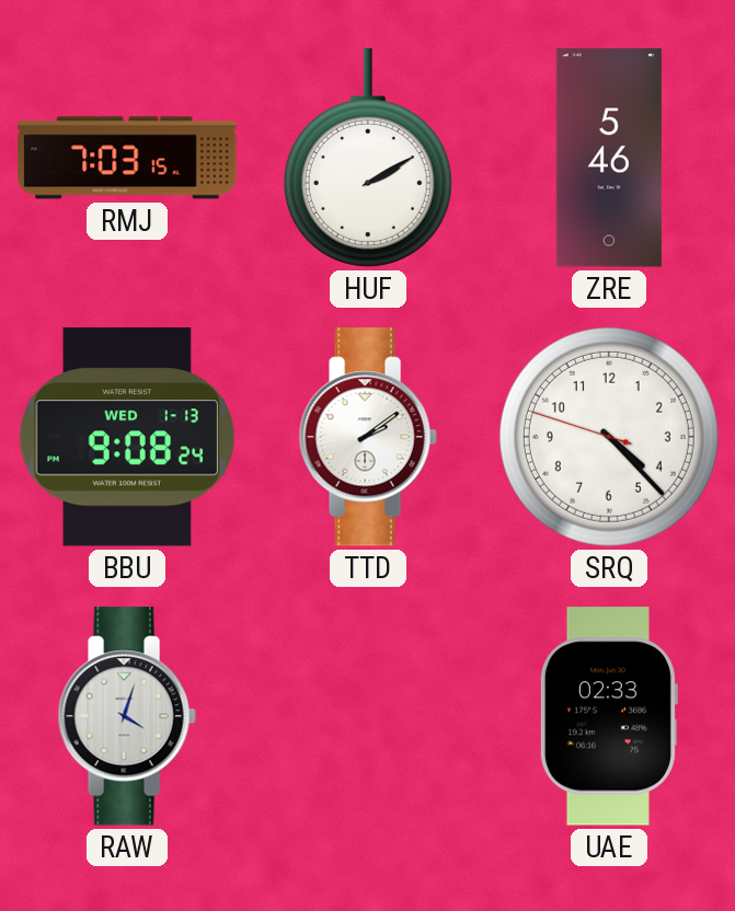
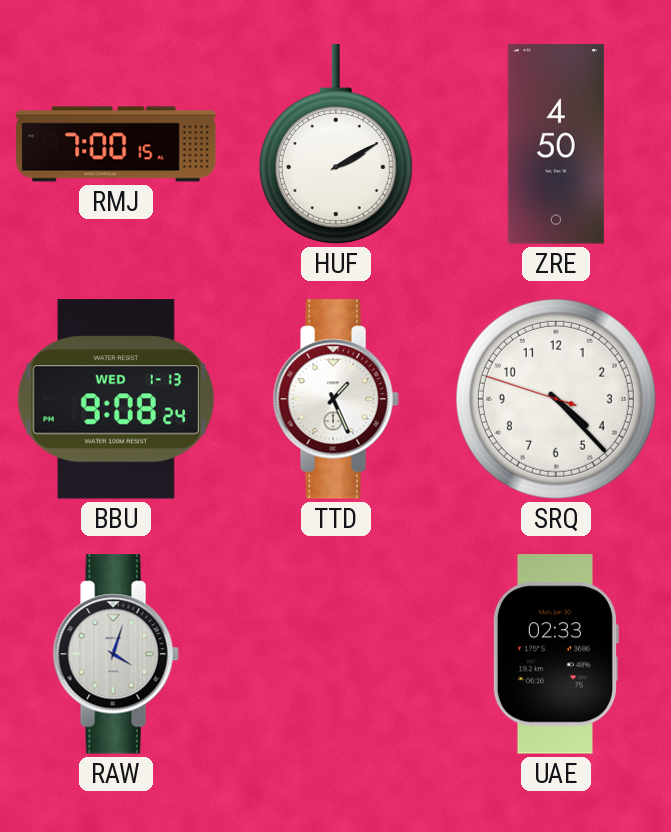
RMJ: 7:03 -> 7:00 (116, 144)
ZRE: 5:46 -> 4:50 (556, 144)
TTD: 2:09 -> 1:26 (336, 399)
